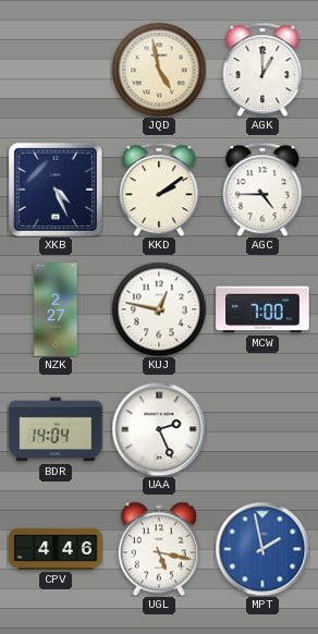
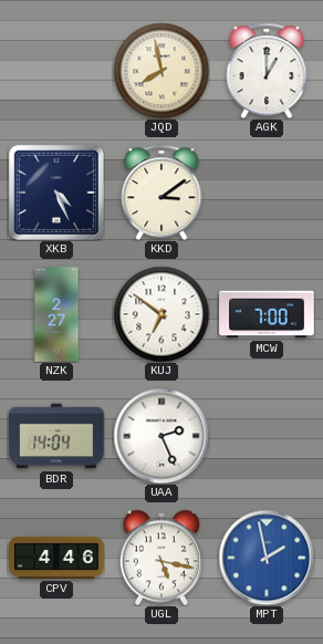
JQD: 4:58 -> 7:58 (161, 71)
KKD: 2:09 -> 3:09 (161, 193)
AGC: 4:45 -> none (262, 190)
KUJ: 12:47 -> 6:51 (161, 314)
